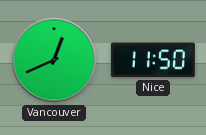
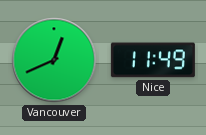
Nice: 11:50 -> 11:49 (153, 60)
